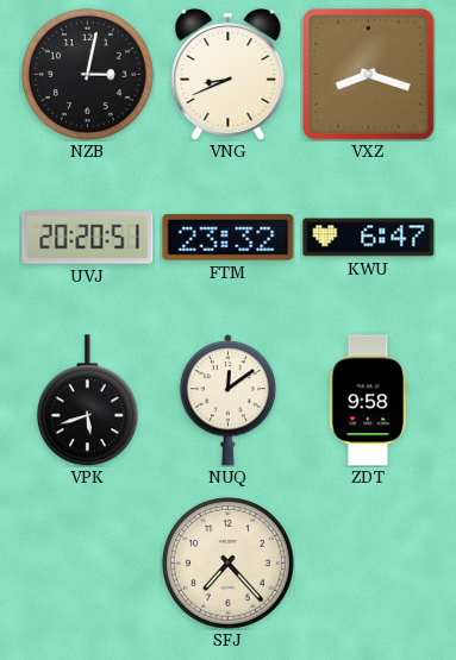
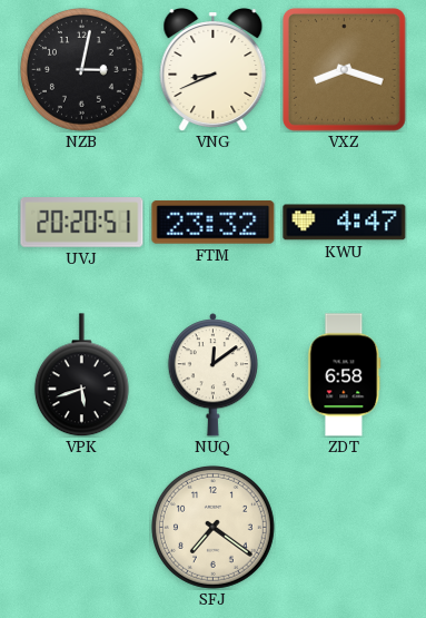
KWU: 6:47 -> 4:47 (345, 223)
ZDT: 9:58 -> 6:58 (345, 375)
SFJ: 7:23 -> 7:21 (212, 527)
